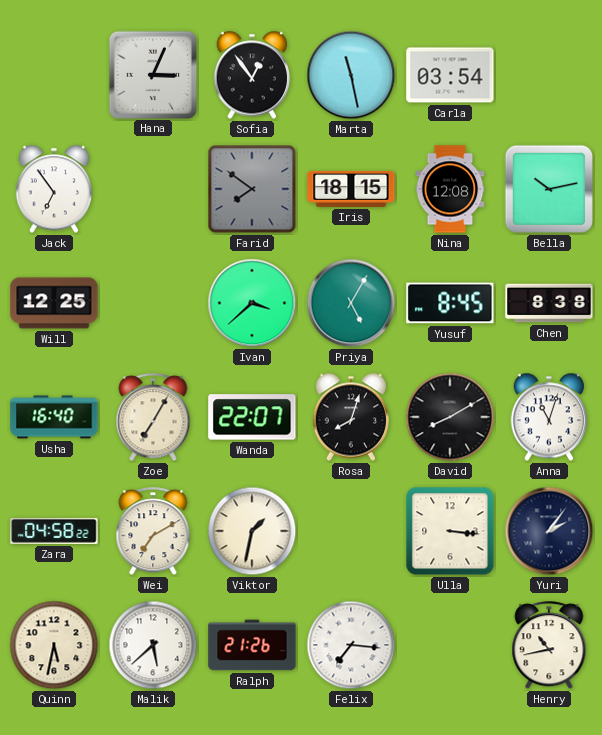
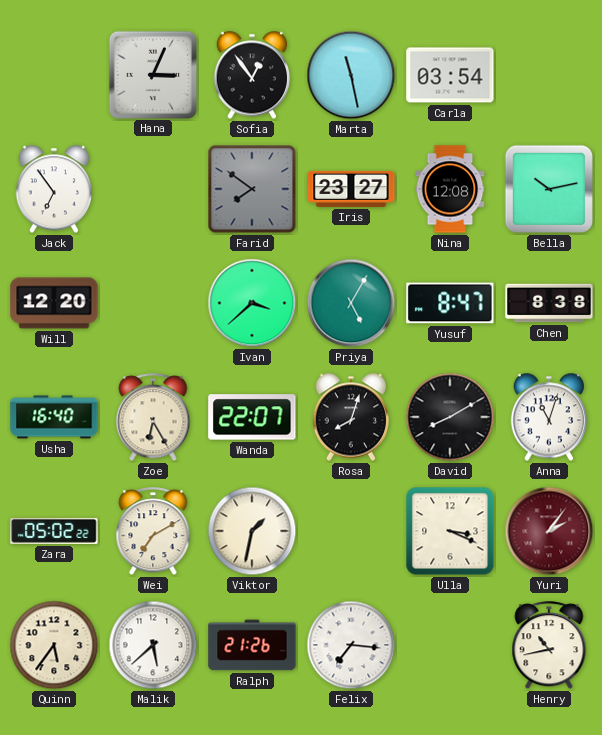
Iris: 18:15 -> 23:27 (351, 189)
Will: 12:25 -> 12:20 (54, 303)
Yusuf: 8:45 -> 8:47 (450, 303)
Zoe: 7:05 -> 6:25 (153, 418)
Zara: 04:58 -> 05:02 (54, 531)
Ulla: 3:16 -> 3:19 (450, 531)
Yuri dial: navy -> burgundy (549, 531)
Quinn: 5:32 -> 5:36 (54, 645)
